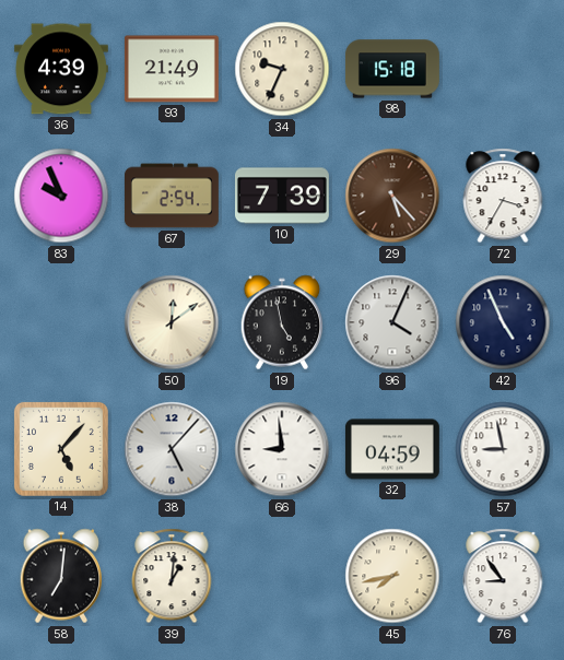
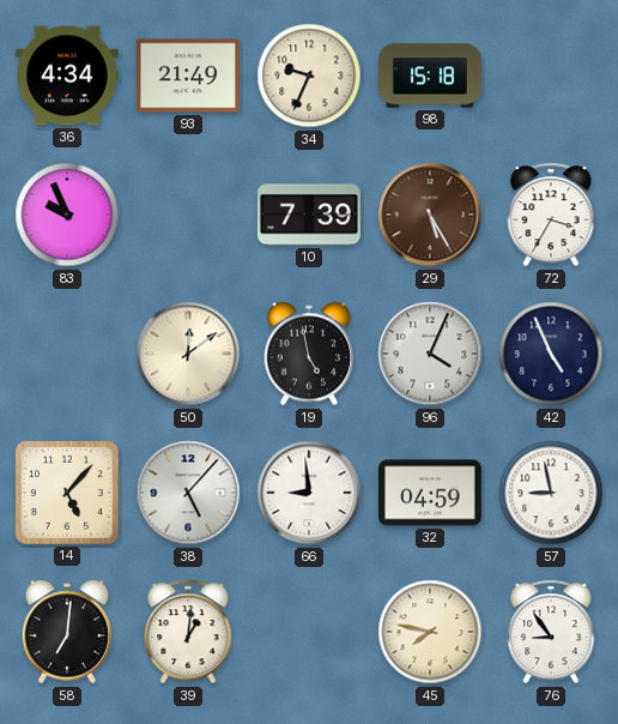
36: 4:39 -> 4:34 (67, 76)
67: 2:54 -> none (172, 196)
29: 5:23 -> 5:25 (430, 215)
45: 7:43 -> 7:47 (430, 632)
